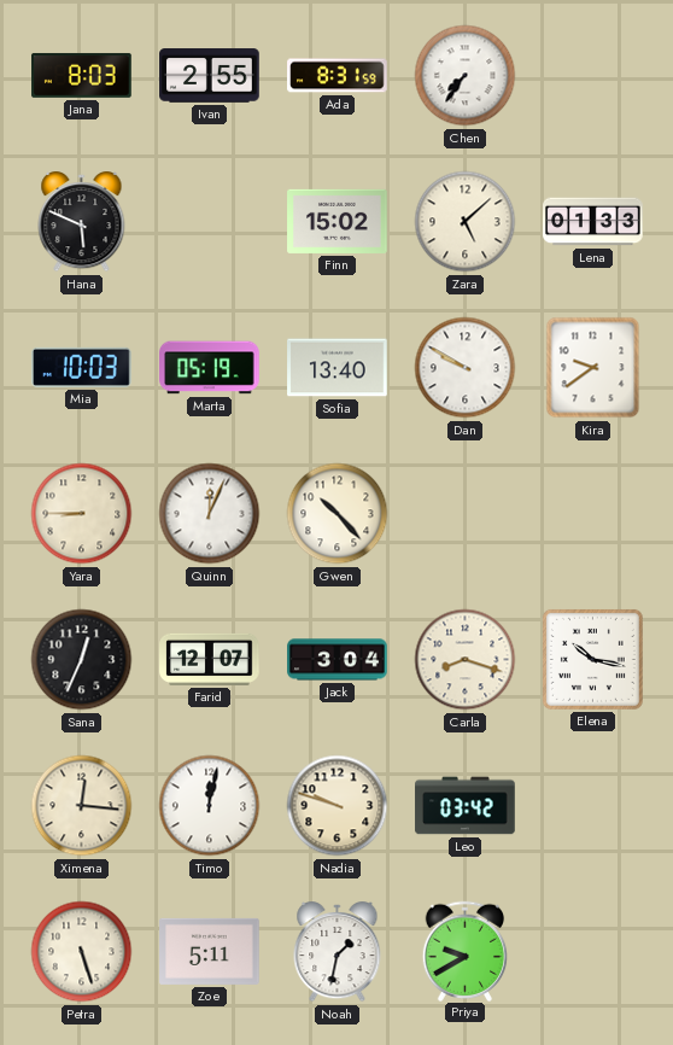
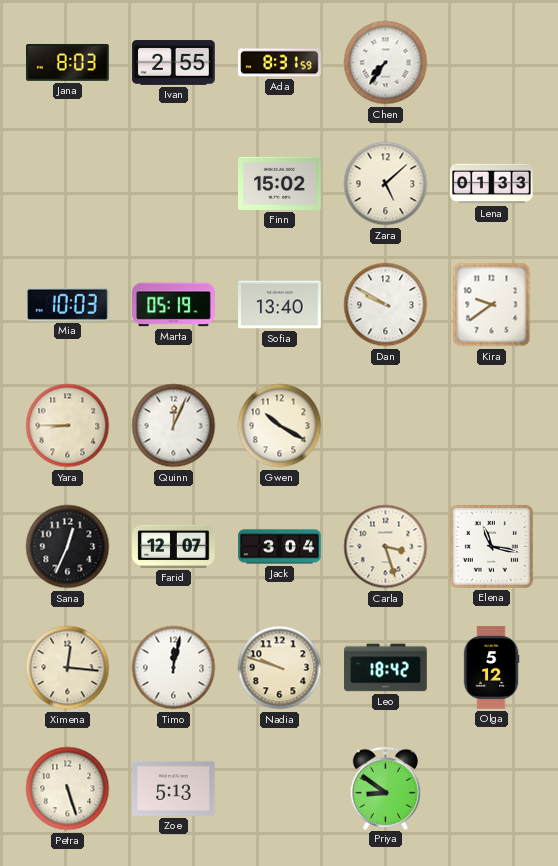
Hana: 5:49 -> none (82, 223)
Gwen: 10:23 -> 10:20 (280, 426)
Carla: 8:18 -> 3:27 (386, 547)
Elena: 10:17 -> 11:17 (491, 546)
Leo: 03:42 -> 18:42 (386, 668)
Olga: none -> 5:12 (491, 668)
Zoe: 5:11 -> 5:13 (174, 788)
Noah: 1:32 -> none (338, 953)
Priya: 9:40 -> 8:51 (386, 788)
